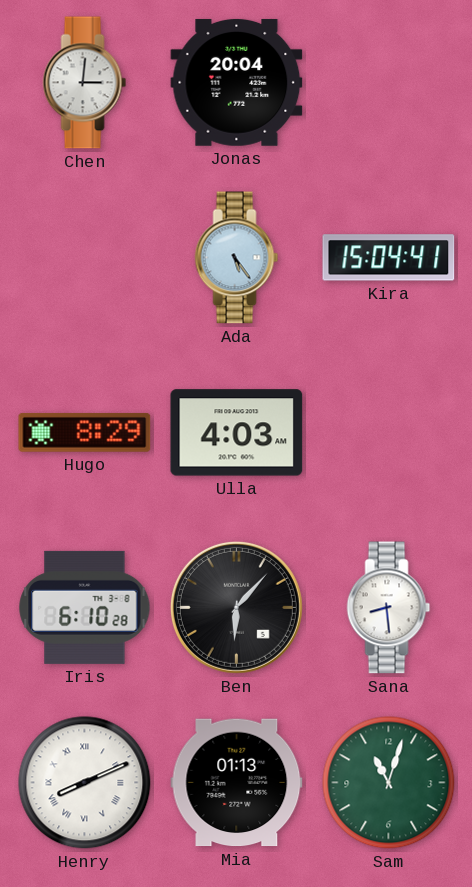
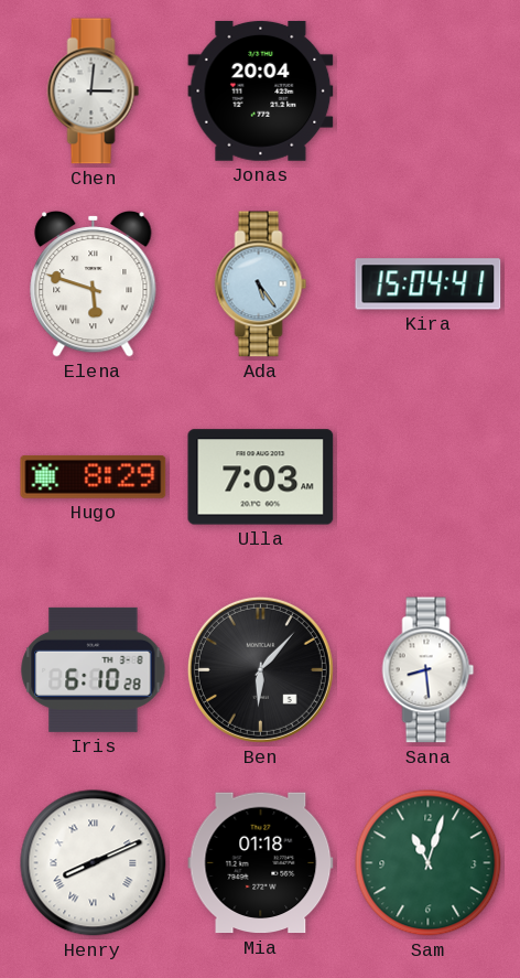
Elena: none -> 5:48 (94, 283)
Ulla: 4:03 -> 7:03 (261, 477)
Mia: 01:13 -> 01:18 (261, 863)
